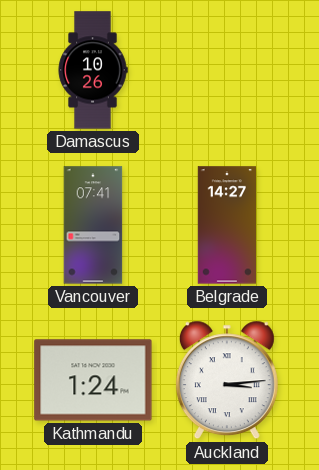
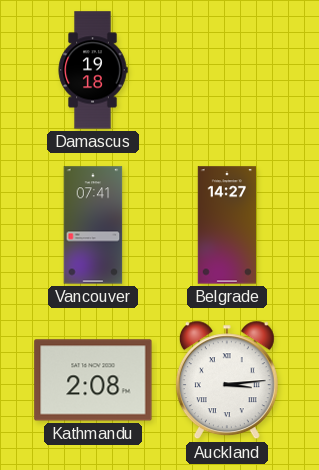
Damascus: 10:26 -> 19:18 (93, 70)
Kathmandu: 1:24 -> 2:08 (93, 380)
